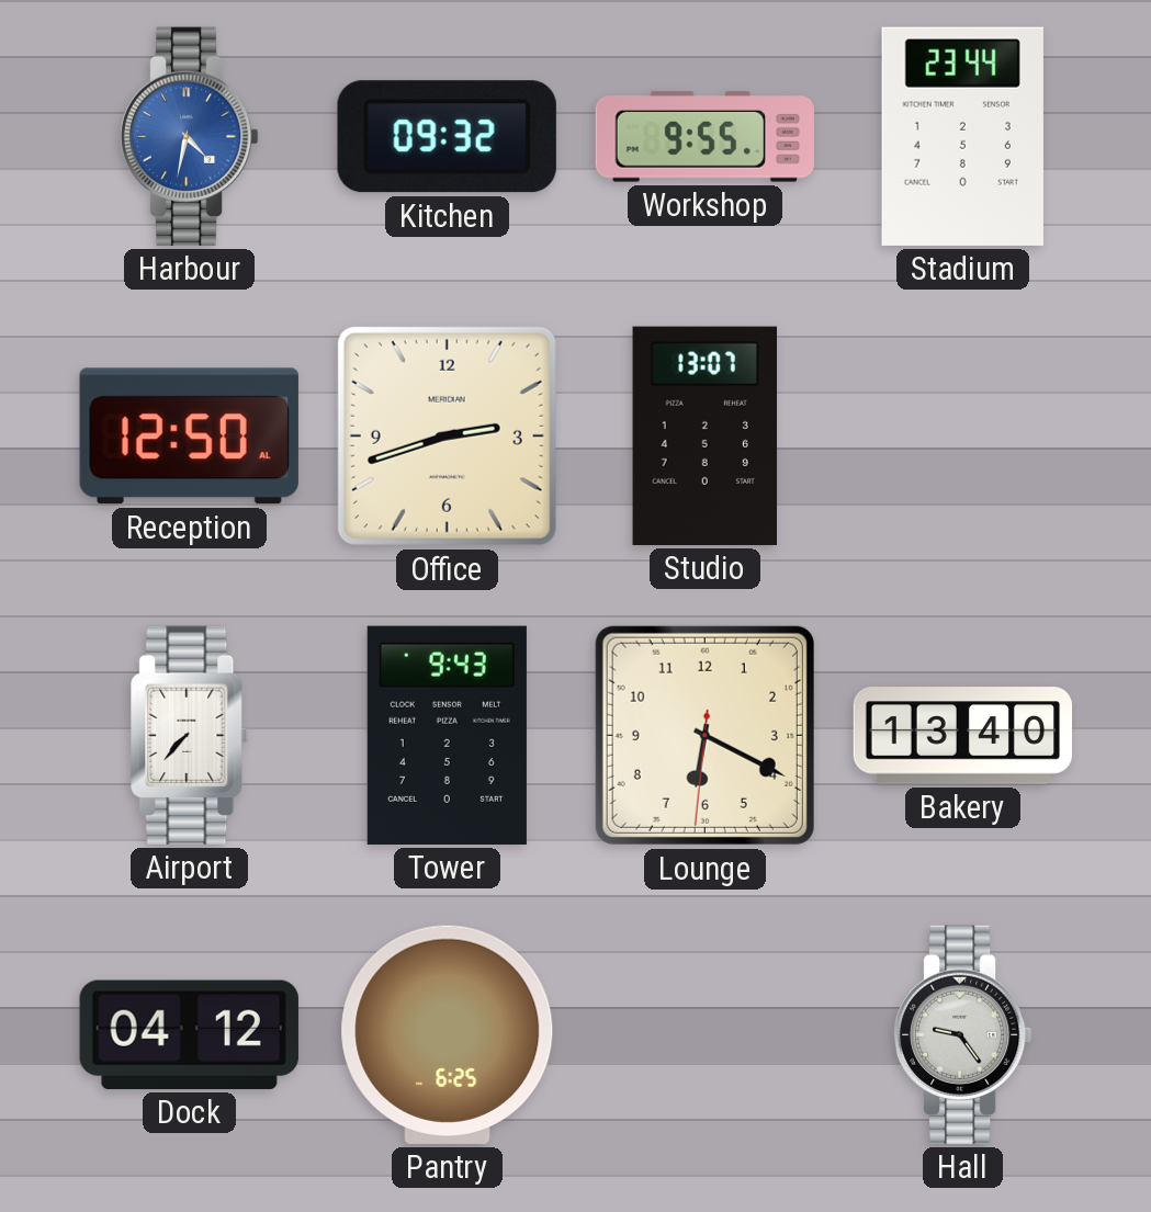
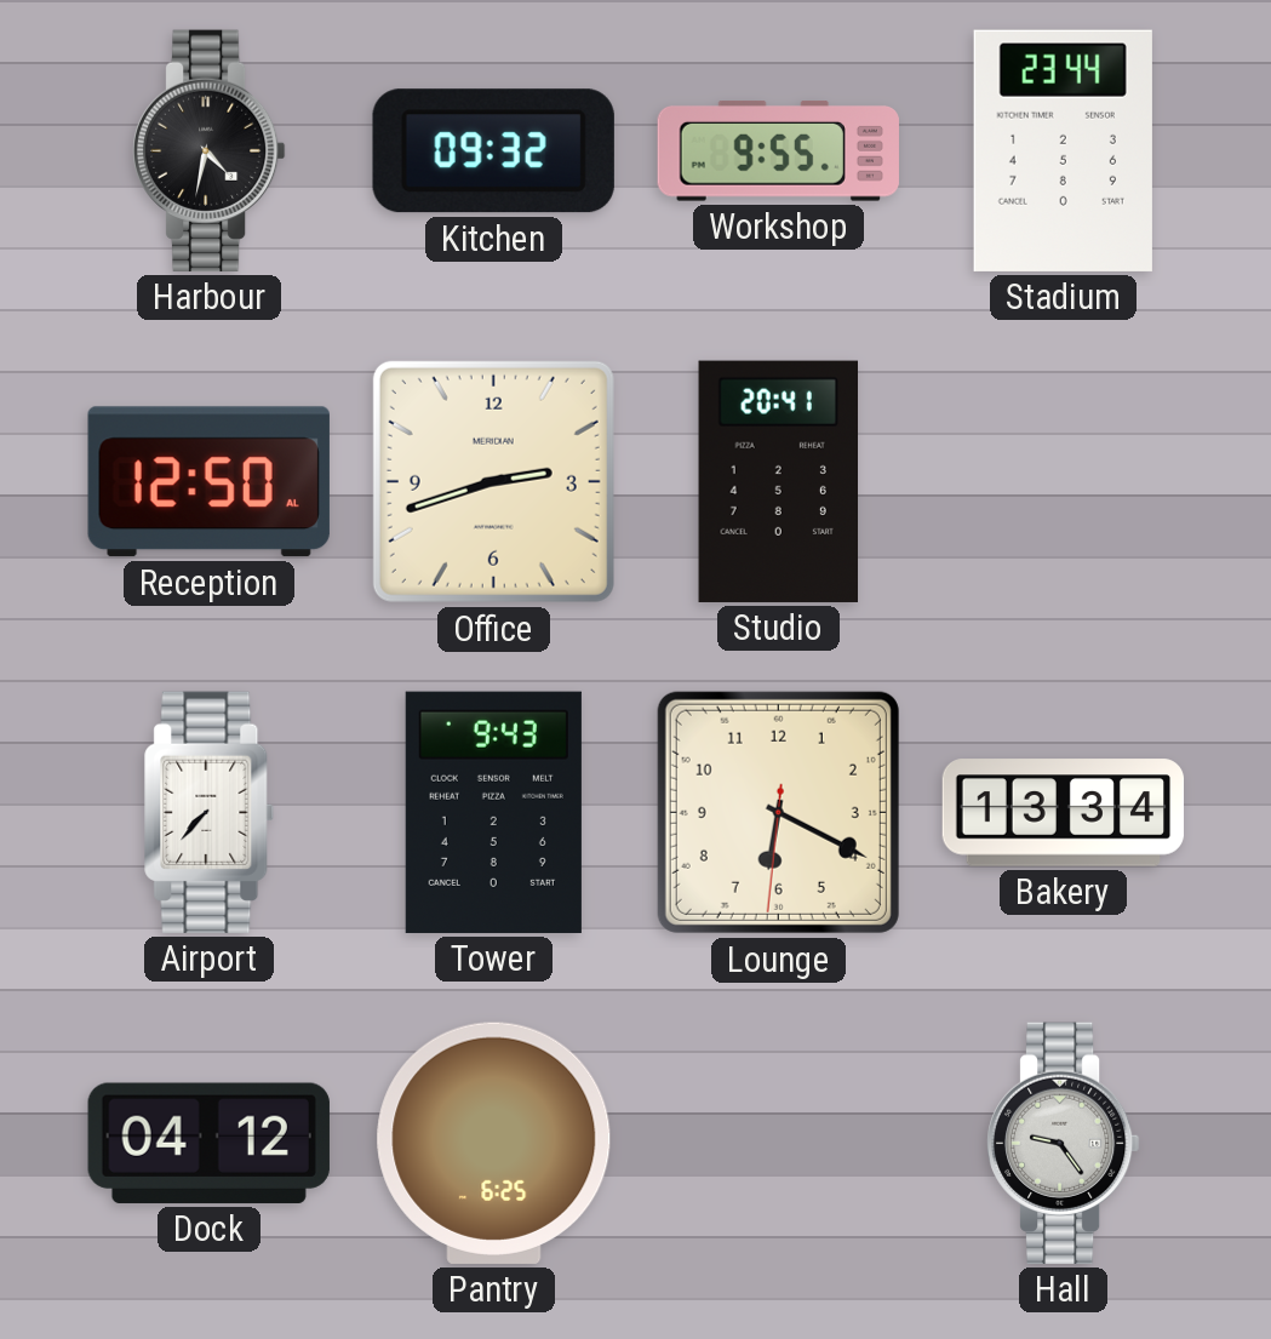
Harbour dial: blue -> black (208, 150)
Studio: 13:07 -> 20:41 (778, 481)
Bakery: 13:40 -> 13:34 (1064, 813)
